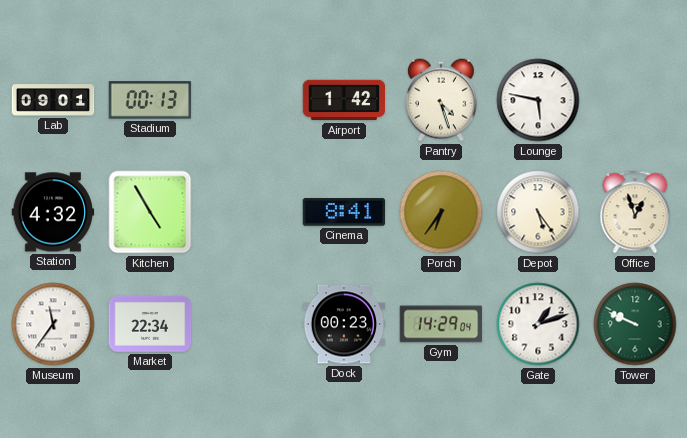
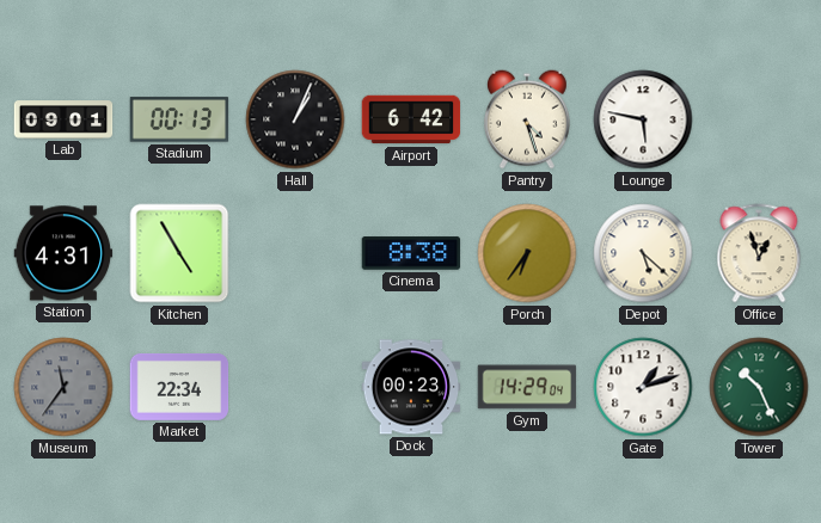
Hall: none -> 1:04 (295, 119)
Airport: 1:42 -> 6:42 (411, 119)
Station: 4:32 -> 4:31 (63, 253)
Cinema: 8:41 -> 8:38 (411, 253)
Depot: 5:24 -> 5:22 (643, 253)
Museum dial: white -> grey (63, 387)
Tower: 9:49 -> 10:26 (759, 387)
